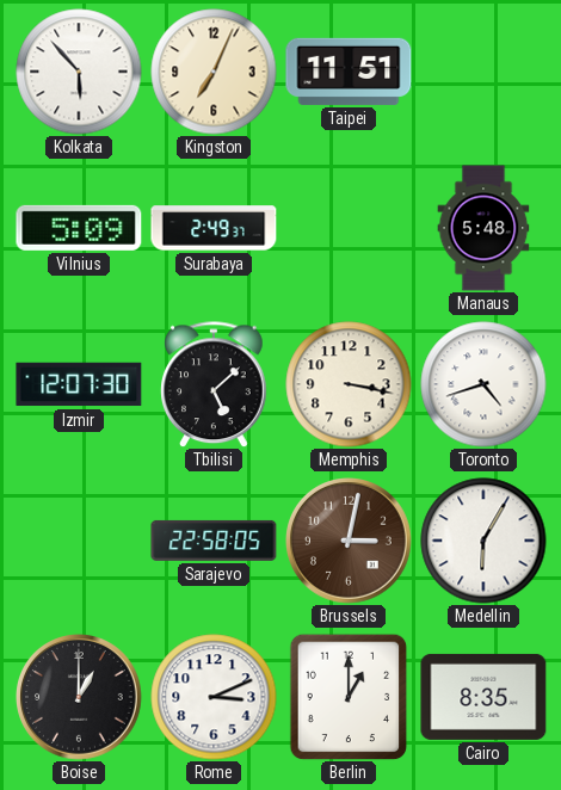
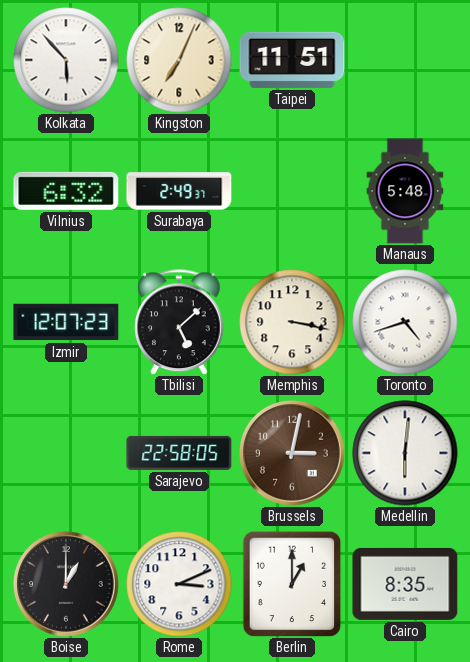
Vilnius: 5:09 -> 6:32 (66, 191)
Izmir: 12:07:30 -> 12:07:23 (66, 322)
Medellin: 6:05 -> 6:01 (405, 453)
